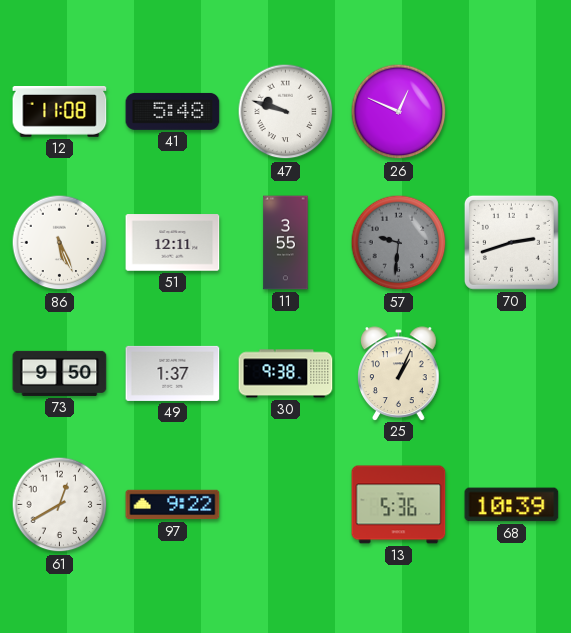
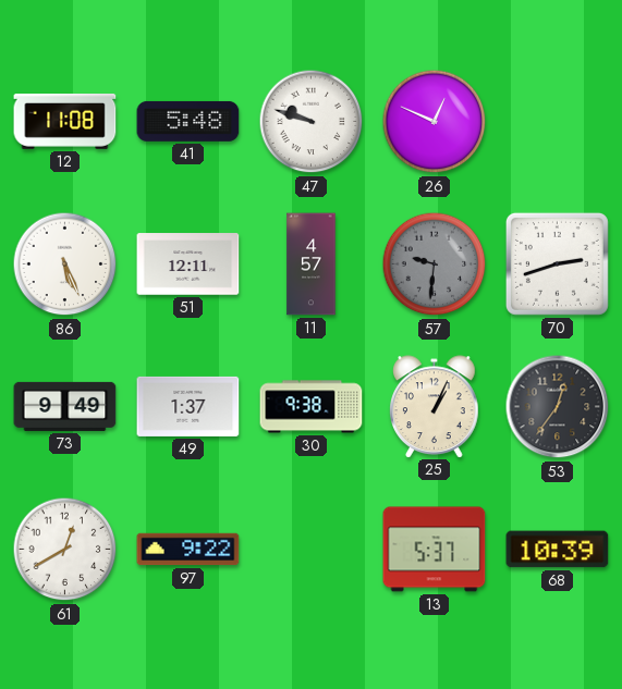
11: 3:55 -> 4:57 (312, 264)
73: 9:50 -> 9:49 (65, 406)
53: none -> 12:36 (558, 407)
13: 5:36 -> 5:37 (435, 550)
